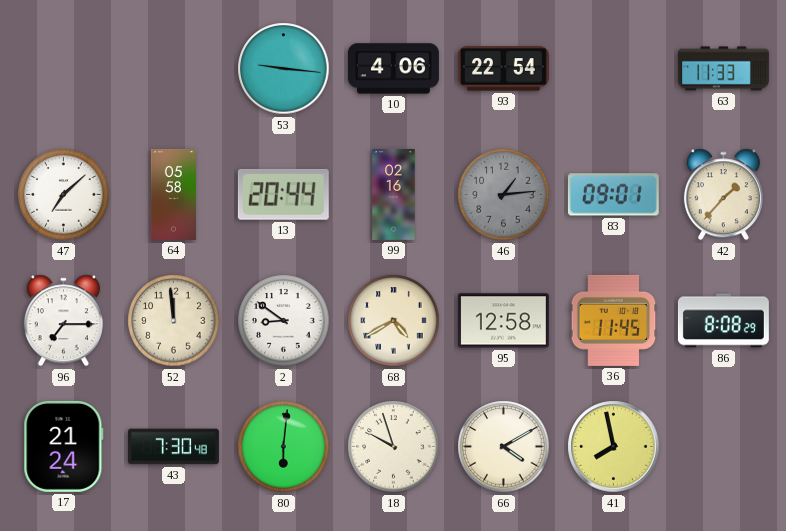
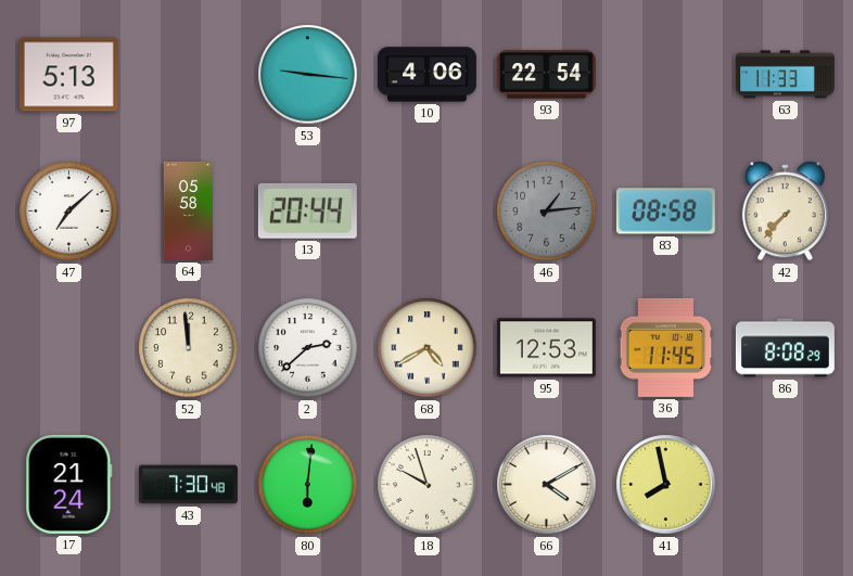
97: none -> 5:13 (68, 75)
99: 02:16 -> none (394, 194)
83: 09:01 -> 08:58 (665, 212)
42: 1:37 -> 7:37 (785, 212)
96: 7:15 -> none (63, 321)
2: 8:51 -> 2:38 (308, 348)
95: 12:58 -> 12:53 (546, 348)
